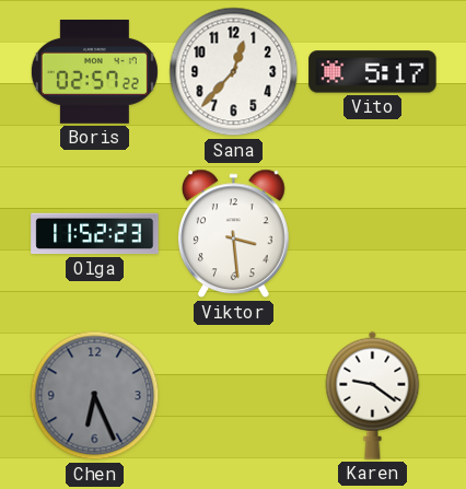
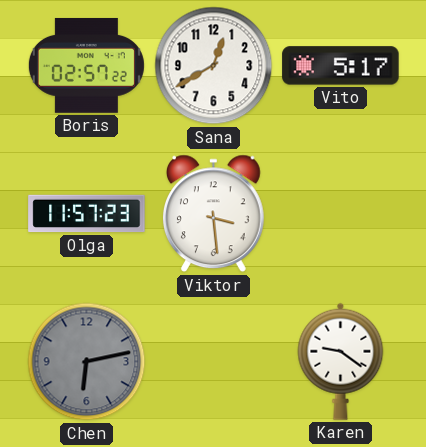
Sana: 12:37 -> 12:40 (214, 66)
Olga: 11:52 -> 11:57 (87, 214)
Chen: 6:26 -> 6:13 (87, 362)
